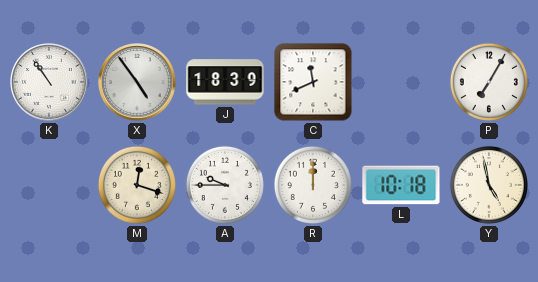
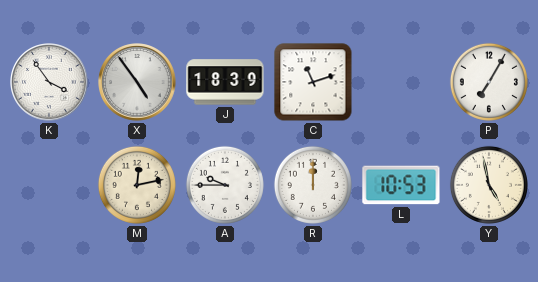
K: 10:54 -> 3:54 (49, 82)
C: 11:41 -> 11:12 (313, 82)
M: 12:18 -> 12:13 (137, 185)
L: 10:18 -> 10:53 (401, 185)
